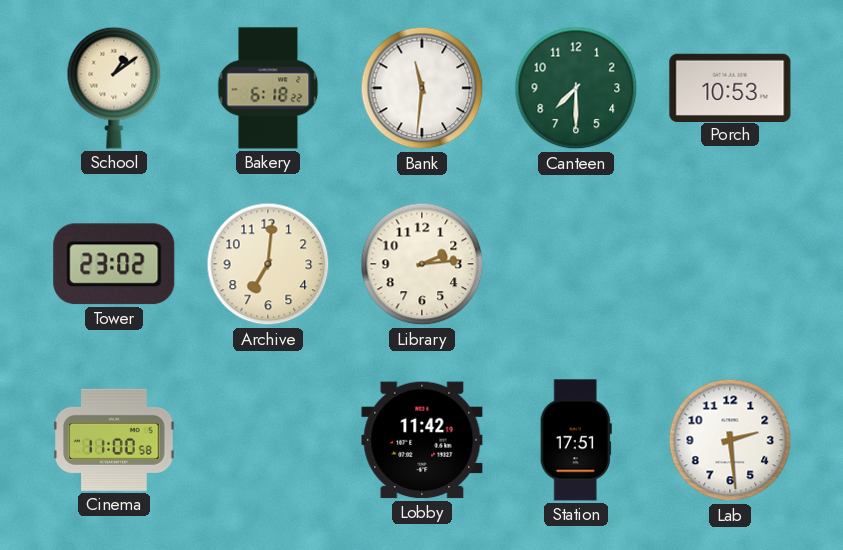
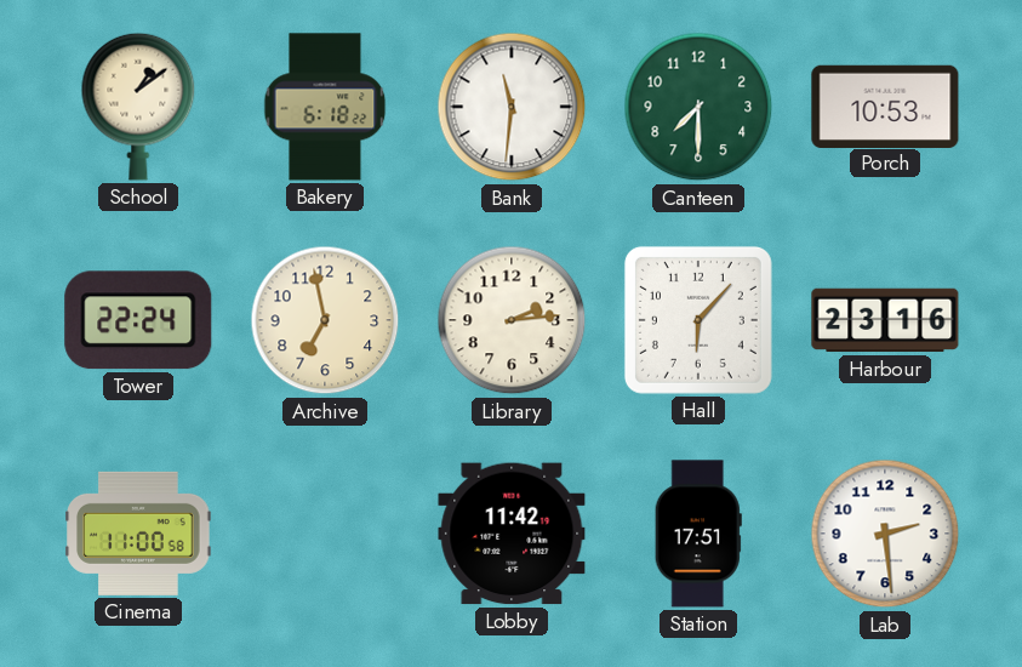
Tower: 23:02 -> 22:24 (138, 320)
Archive: 7:01 -> 6:58 (325, 320)
Hall: none -> 6:07 (698, 320)
Harbour: none -> 23:16 (885, 320)
